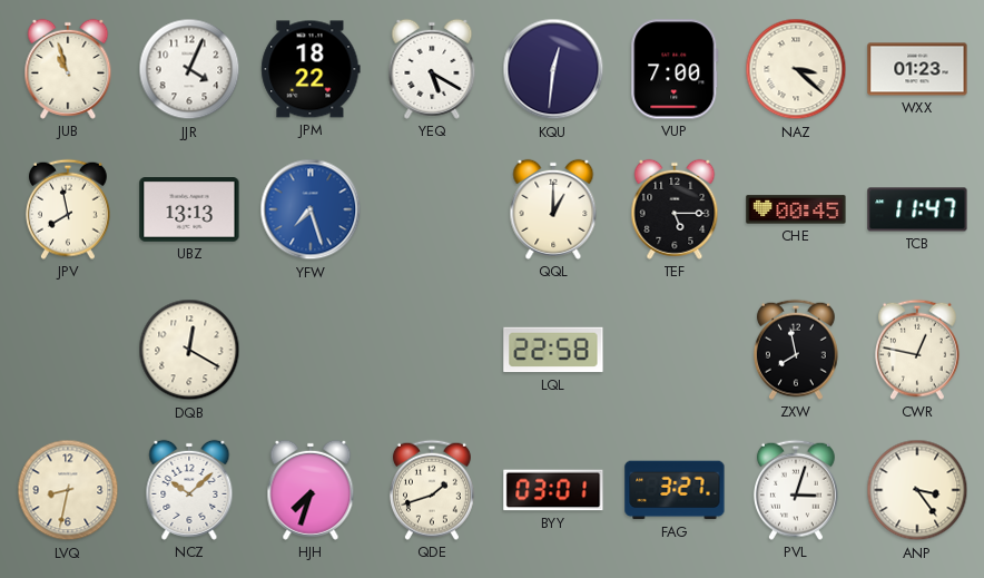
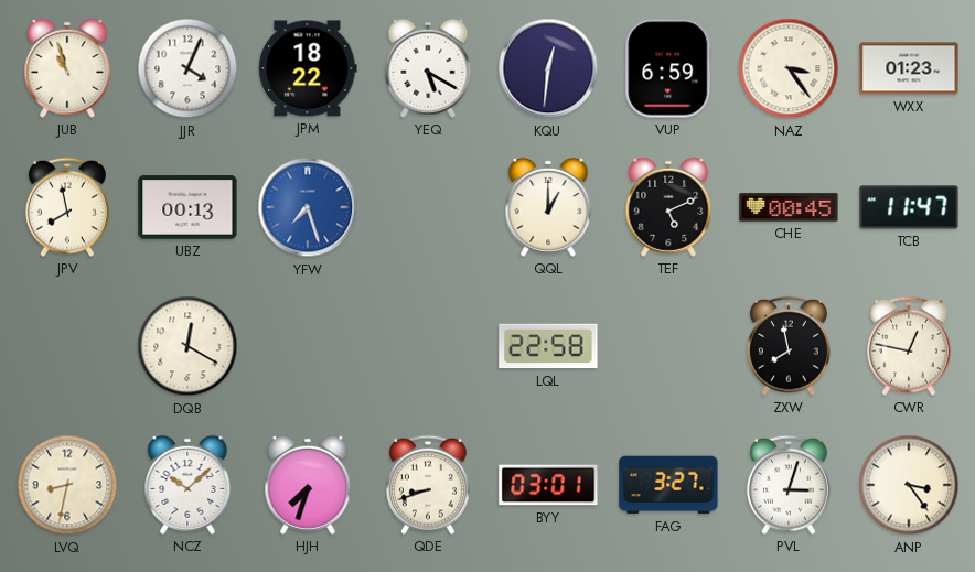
VUP: 7:00 -> 6:59 (668, 68)
NAZ: 3:22 -> 3:24 (789, 68)
UBZ: 13:13 -> 00:13 (187, 207)
TEF: 5:15 -> 5:11 (668, 207)
QDE: 1:42 -> 8:42 (428, 485)
